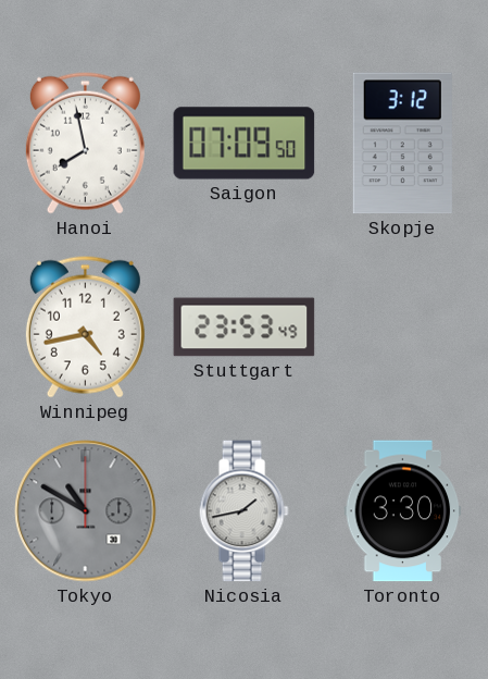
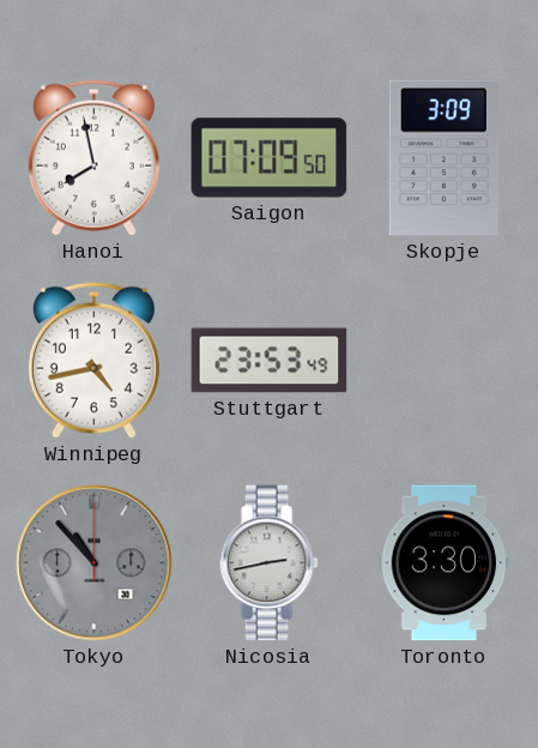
Skopje: 3:12 -> 3:09 (443, 158)
Tokyo: 10:50 -> 10:53 (95, 563)
Nicosia: 1:43 -> 2:43 (268, 563)
